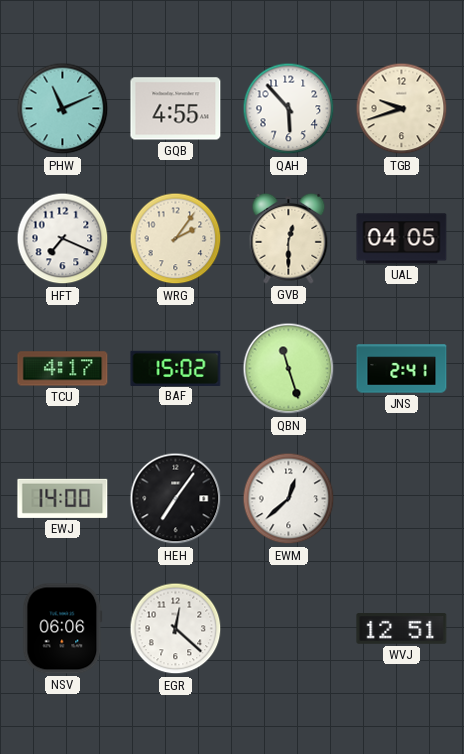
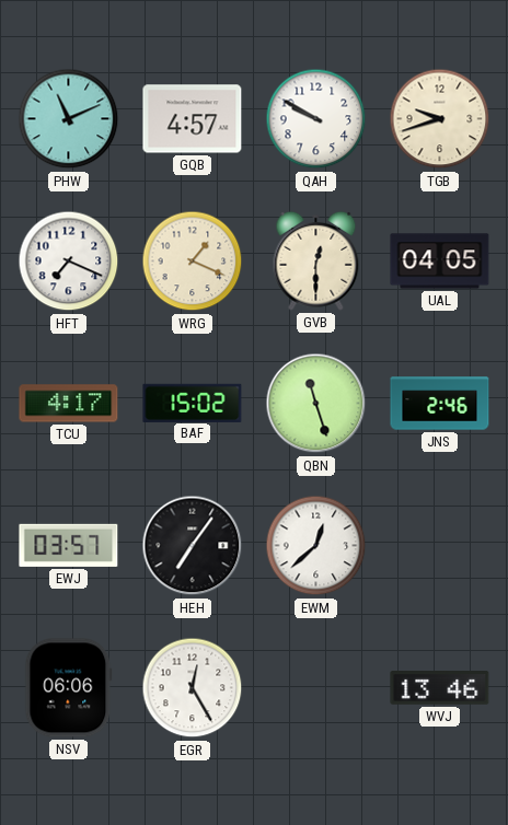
GQB: 4:55 -> 4:57 (193, 119)
QAH: 5:53 -> 9:50 (316, 119)
WRG: 2:06 -> 1:19 (193, 262)
JNS: 2:41 -> 2:46 (440, 404)
EWJ: 14:00 -> 03:57 (69, 545)
EGR: 12:22 -> 12:25 (193, 688)
WVJ: 12:51 -> 13:46 (440, 688)
